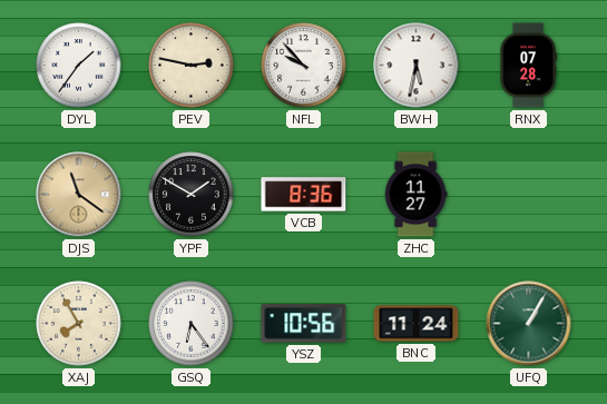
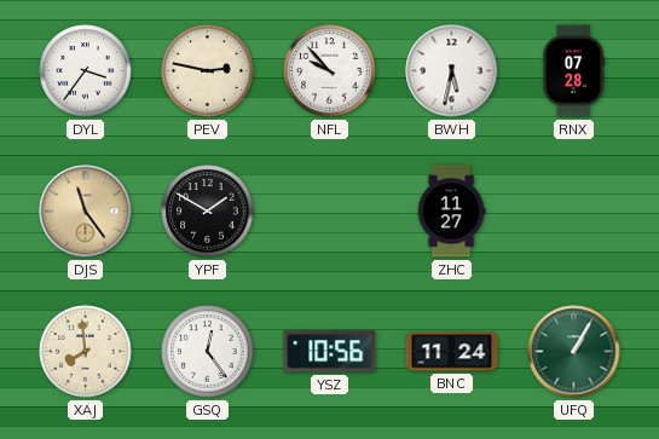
DYL: 1:36 -> 3:36 (86, 71)
DJS: 11:21 -> 11:24 (86, 212)
VCB: 8:36 -> none (304, 195)
XAJ: 7:55 -> 7:59 (86, 352)
GSQ: 6:24 -> 12:24 (208, 352)
